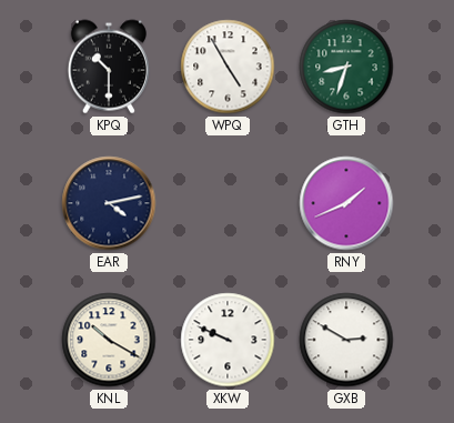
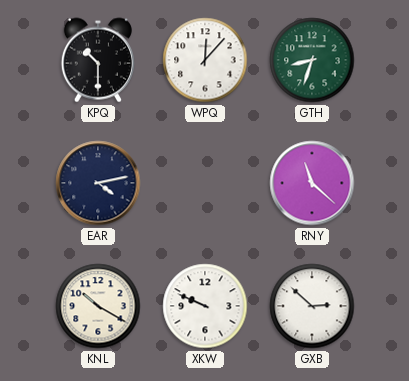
WPQ: 4:55 -> 12:07 (205, 60)
RNY: 1:41 -> 11:22 (312, 183)
GXB: 2:50 -> 2:52 (312, 306)
